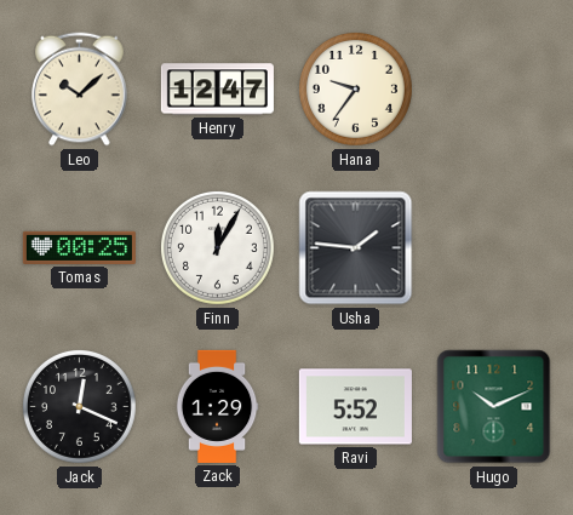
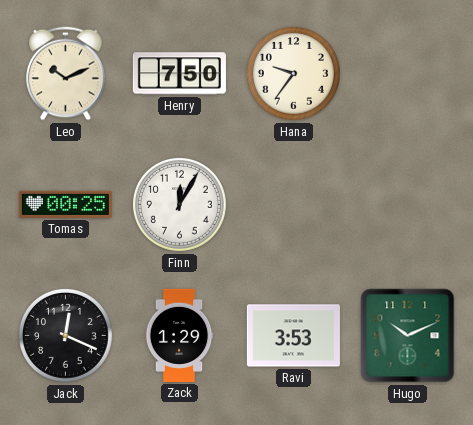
Leo: 10:08 -> 10:11 (66, 74)
Henry: 12:47 -> 7:50 (179, 74)
Usha: 1:46 -> none (356, 248)
Ravi: 5:52 -> 3:53 (293, 336)
